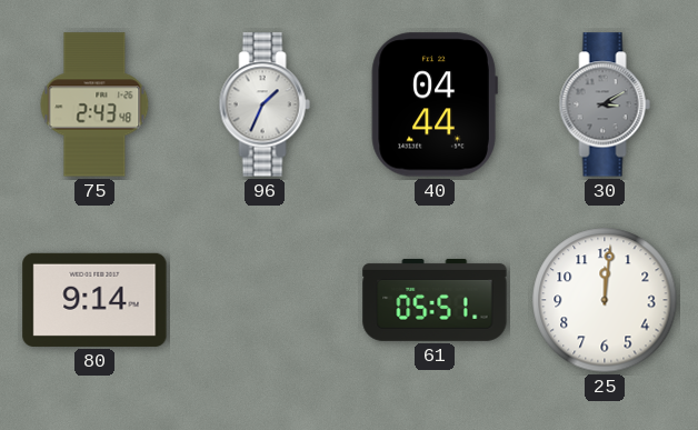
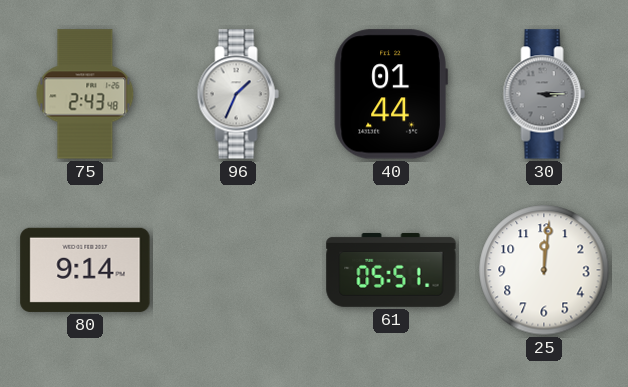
40: 04:44 -> 01:44 (391, 94)
30: 3:10 -> 3:15 (544, 94)
